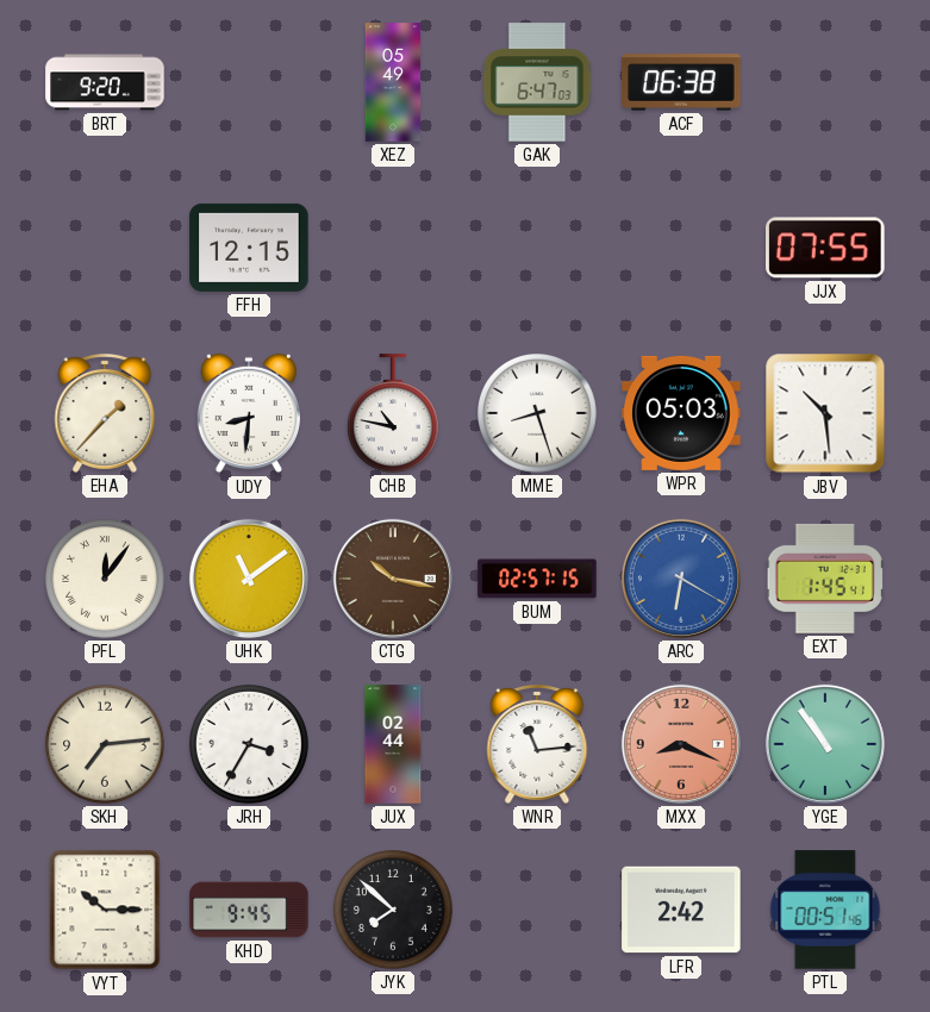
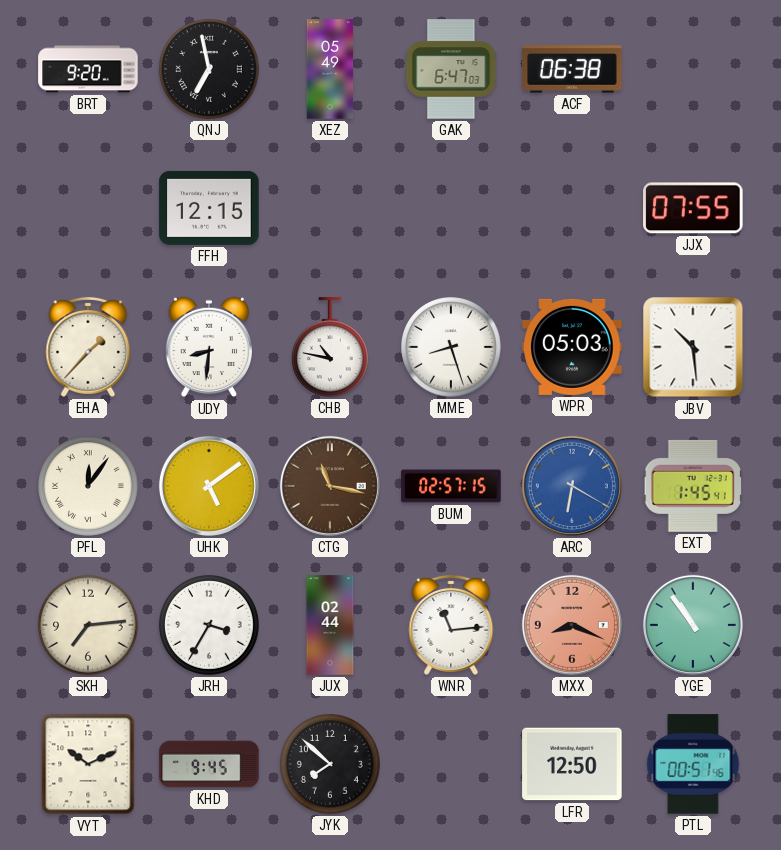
QNJ: none -> 6:58 (210, 70)
UHK: 11:09 -> 5:09 (209, 486)
CTG: 10:17 -> 11:17 (330, 486)
VYT: 10:15 -> 10:11 (88, 764)
LFR: 2:42 -> 12:50 (572, 764)
